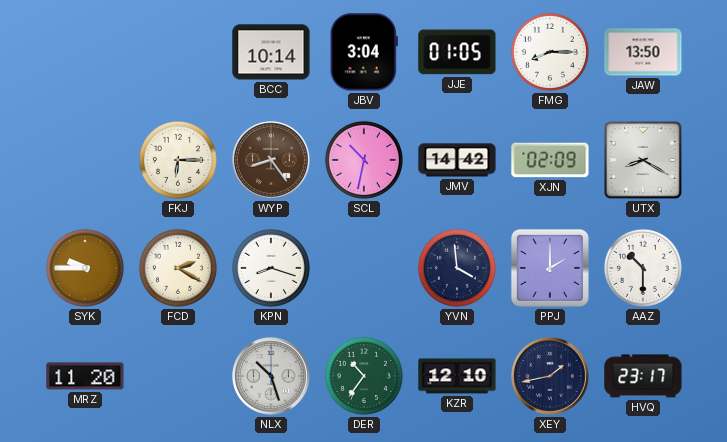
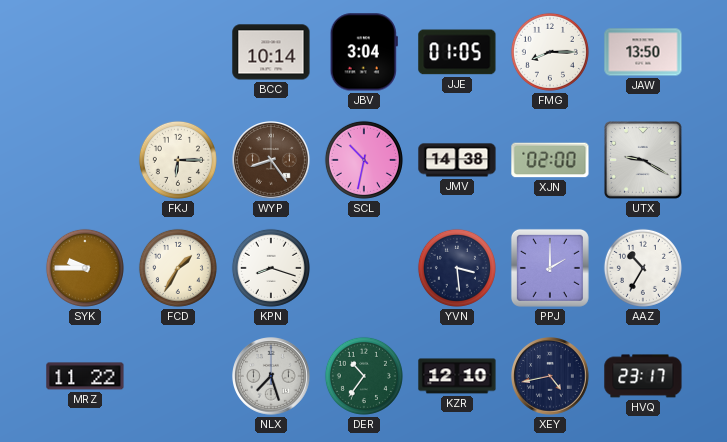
JMV: 14:42 -> 14:38 (457, 160)
XJN: 02:09 -> 02:00 (550, 160)
UTX: 8:20 -> 9:20 (644, 161)
FCD: 2:20 -> 1:35 (178, 268)
YVN: 3:59 -> 3:29 (457, 268)
AAZ: 10:30 -> 10:35 (643, 268)
MRZ: 11:20 -> 11:22 (85, 376)
NLX: 10:27 -> 7:27 (272, 377)
XEY: 1:43 -> 4:43 (551, 377)
